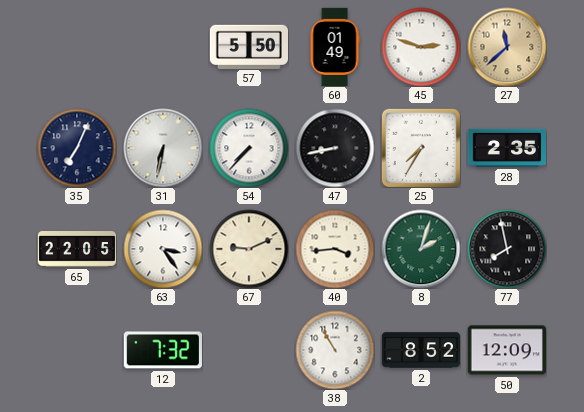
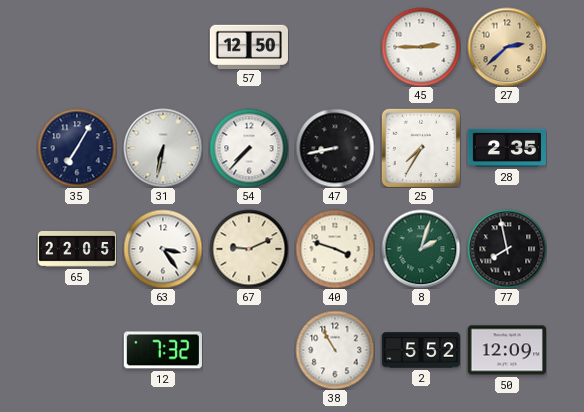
57: 5:50 -> 12:50 (248, 46)
60: 01:49 -> none (335, 46)
45: 2:48 -> 2:45 (421, 47)
27: 11:38 -> 2:38 (507, 47)
35: 7:04 -> 7:05 (77, 148)
40: 3:44 -> 3:48 (335, 249)
2: 8:52 -> 5:52 (420, 350)
